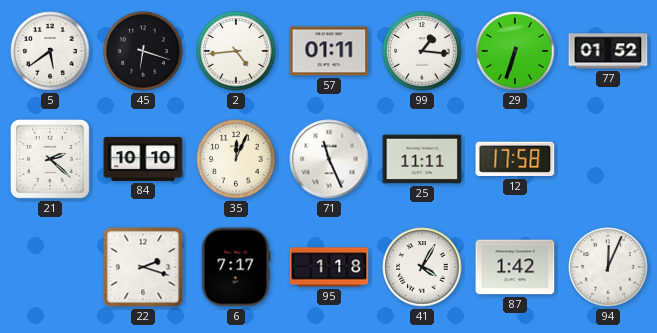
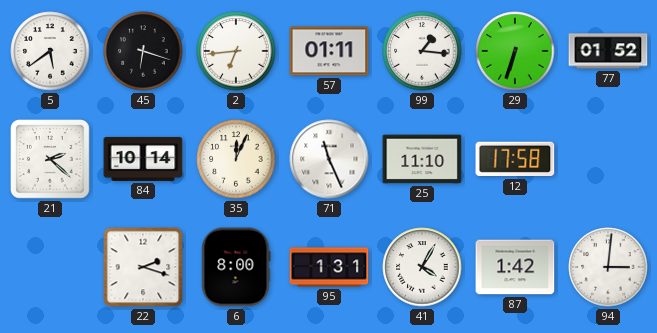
2: 4:44 -> 6:44 (236, 51)
84: 10:10 -> 10:14 (143, 159)
25: 11:11 -> 11:10 (422, 159)
6: 7:17 -> 8:00 (236, 267)
95: 1:18 -> 1:31 (329, 267)
94: 12:04 -> 3:01 (608, 267)
